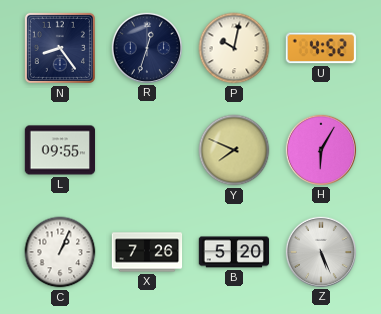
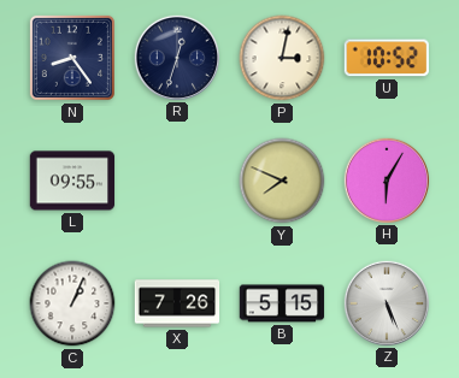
P: 10:02 -> 3:02 (282, 58)
U: 4:52 -> 10:52 (386, 58)
B: 5:20 -> 5:15 (282, 303)
